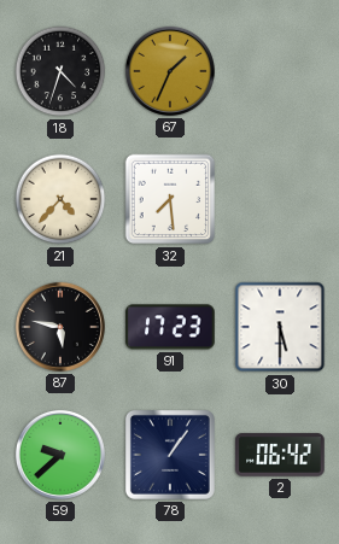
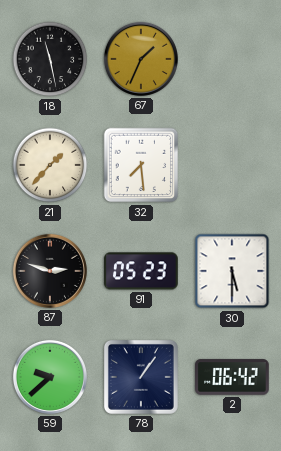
18: 4:33 -> 11:28 (50, 59)
21: 4:37 -> 1:37 (50, 165)
87: 5:47 -> 2:48 (50, 271)
91: 17:23 -> 05:23 (142, 271)
